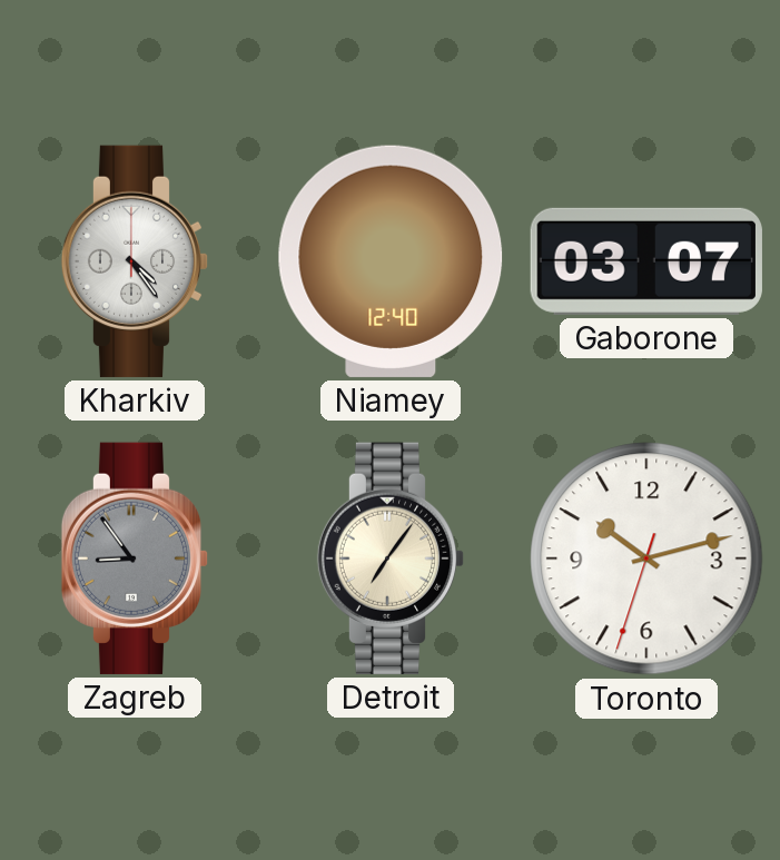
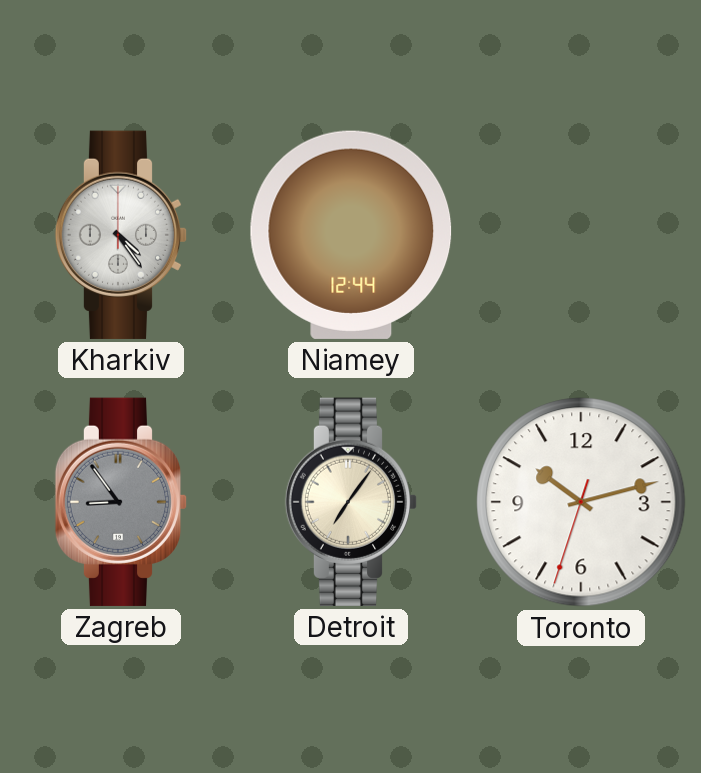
Niamey: 12:40 -> 12:44 (351, 235)
Gaborone: 03:07 -> none (646, 261)
